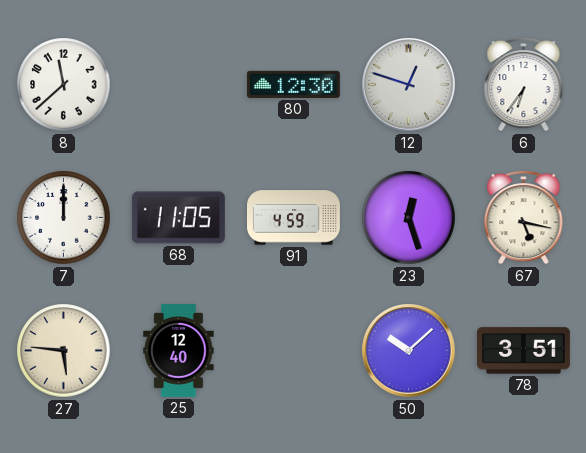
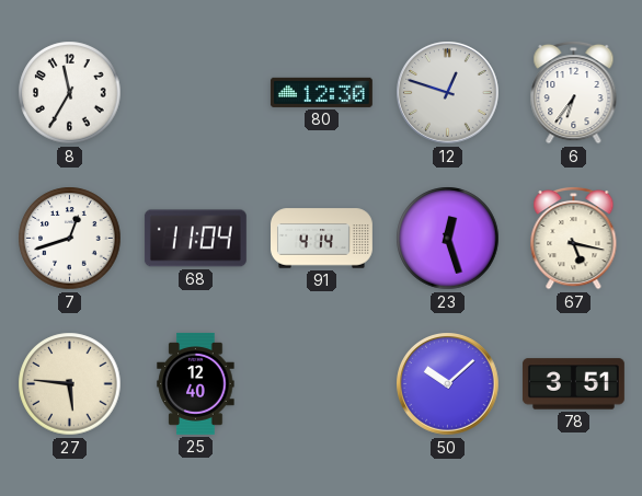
8: 11:38 -> 11:35 (70, 93)
7: 12:00 -> 12:42 (70, 239)
68: 11:05 -> 11:04 (195, 239)
91: 4:59 -> 4:14 (322, 239)
